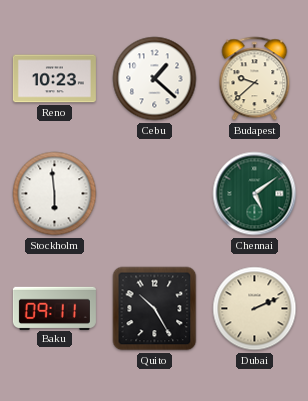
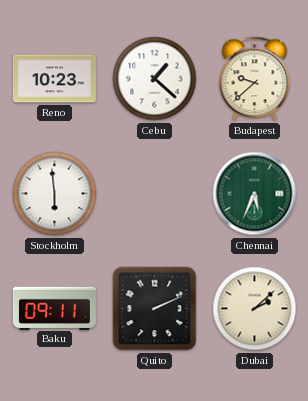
Chennai: 5:09 -> 5:34 (255, 194)
Quito: 10:25 -> 2:11 (155, 309)
Dubai: 2:11 -> 2:08 (255, 309)
